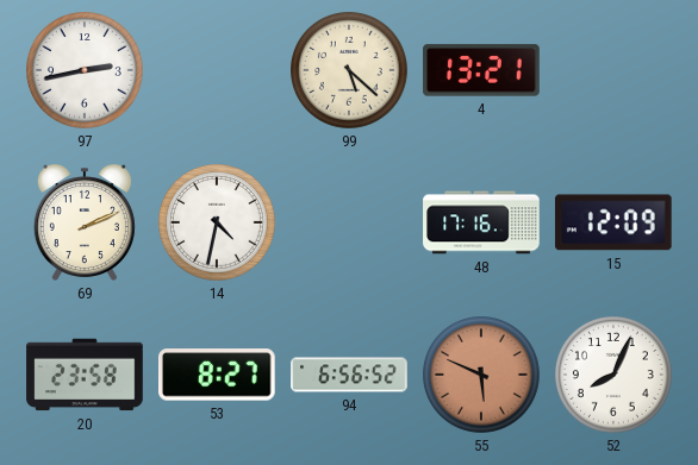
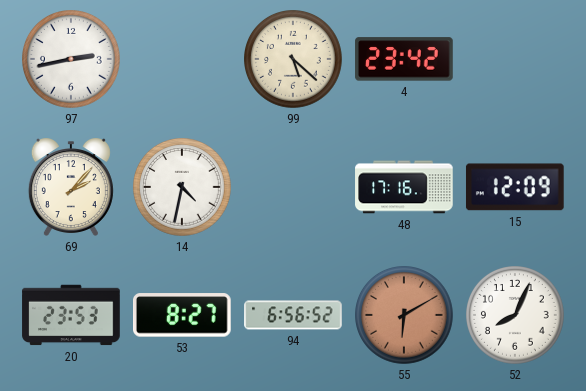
4: 13:21 -> 23:42 (404, 59)
69: 2:11 -> 2:07 (71, 188)
20: 23:58 -> 23:53 (71, 315)
55: 5:49 -> 6:10 (405, 316)
